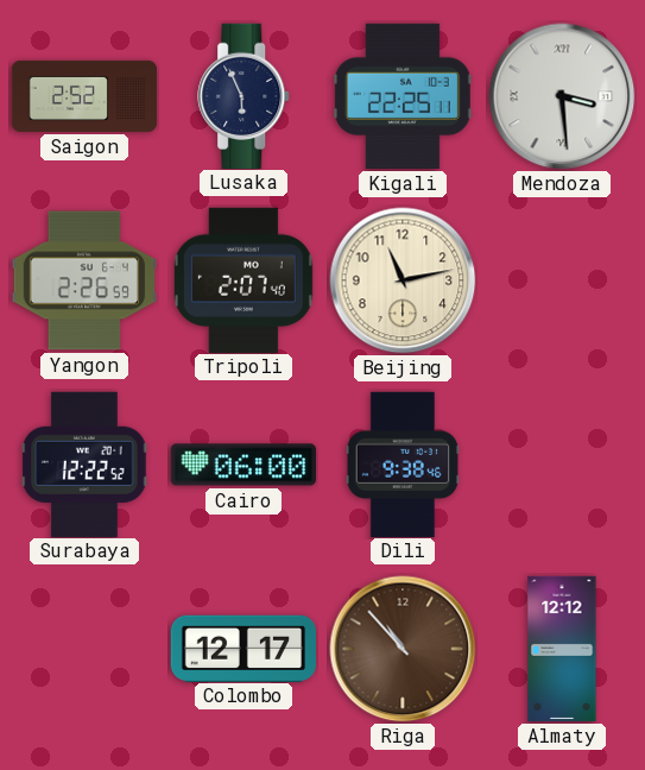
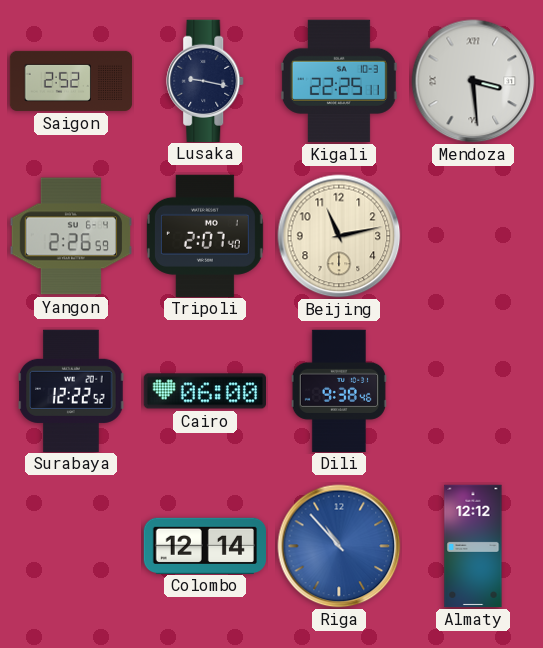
Lusaka: 5:56 -> 9:17 (206, 80)
Colombo: 12:17 -> 12:14 (205, 545)
Riga dial: brown -> blue (339, 546)
